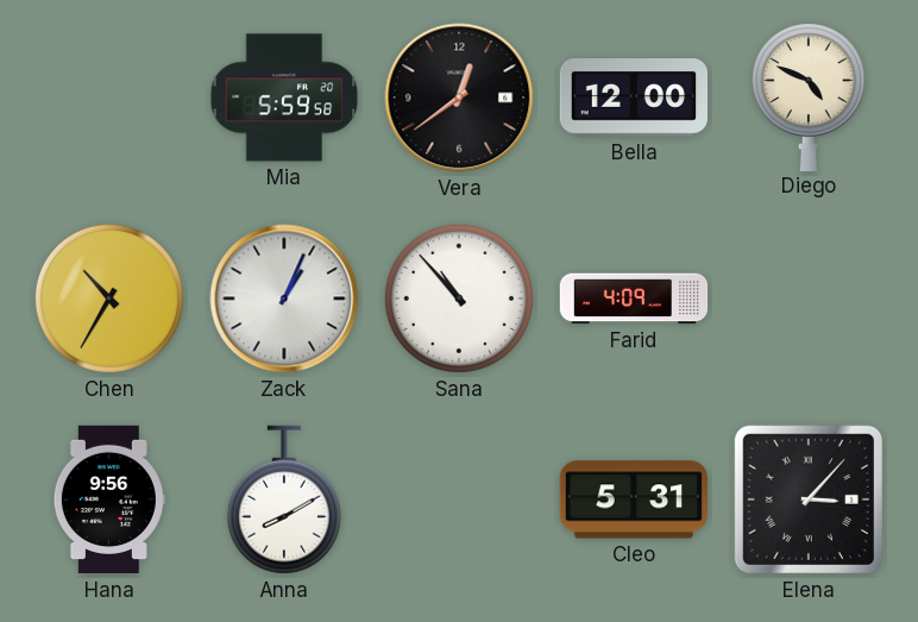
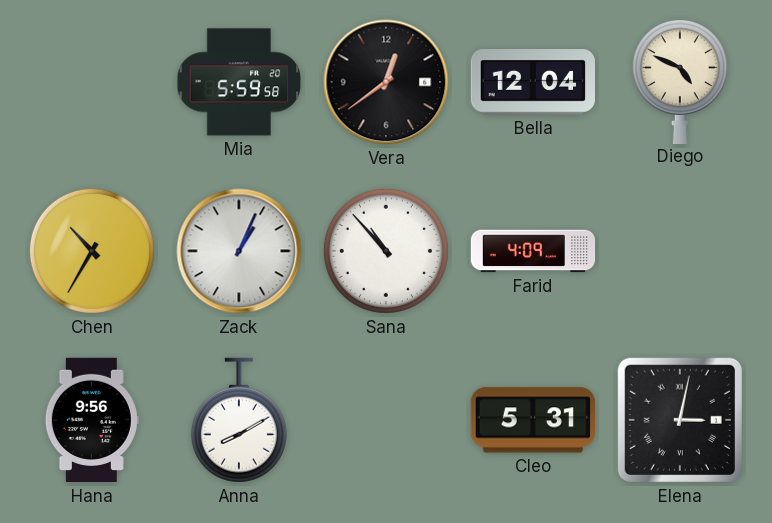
Bella: 12:00 -> 12:04 (533, 83)
Elena: 3:07 -> 3:02 (680, 420)
